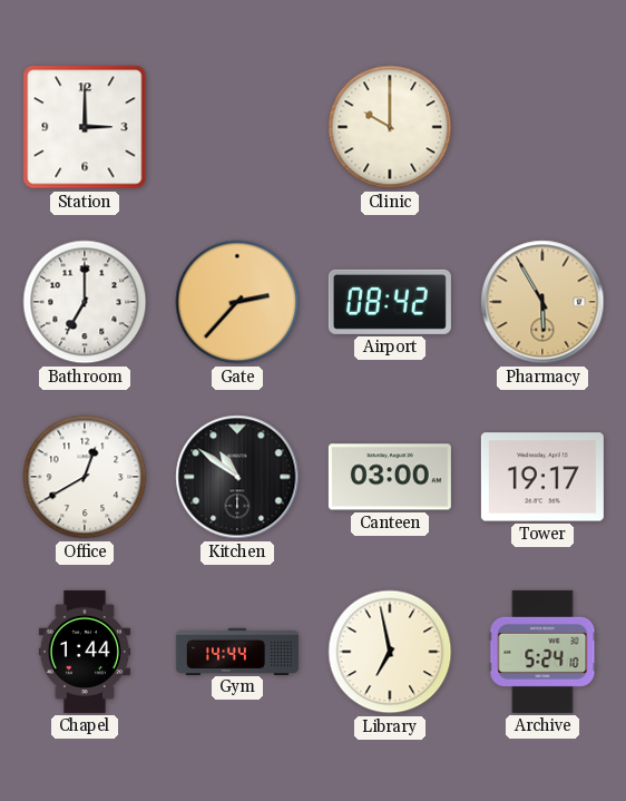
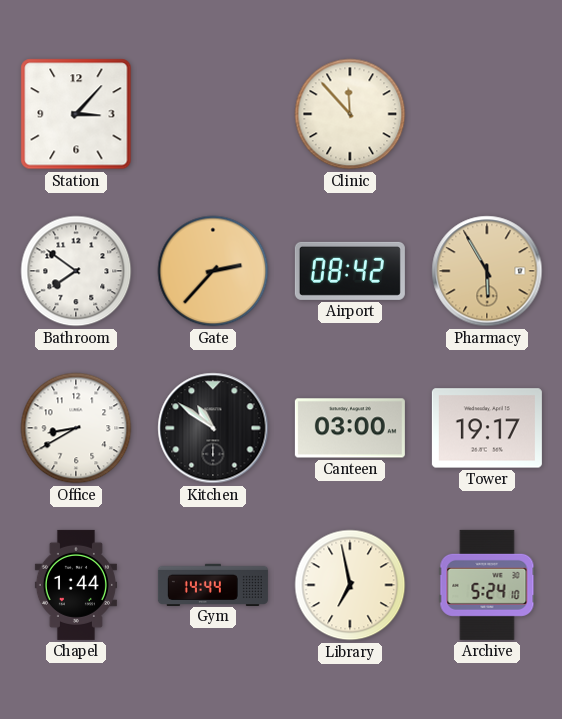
Station: 3:00 -> 3:07 (76, 114)
Clinic: 10:00 -> 11:53 (350, 114)
Bathroom: 7:00 -> 7:51 (76, 271)
Office: 12:40 -> 8:40 (76, 428)
